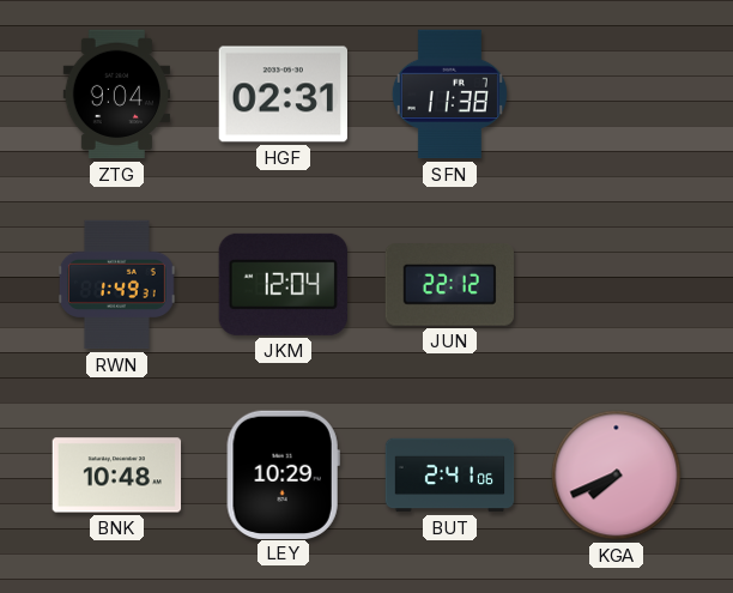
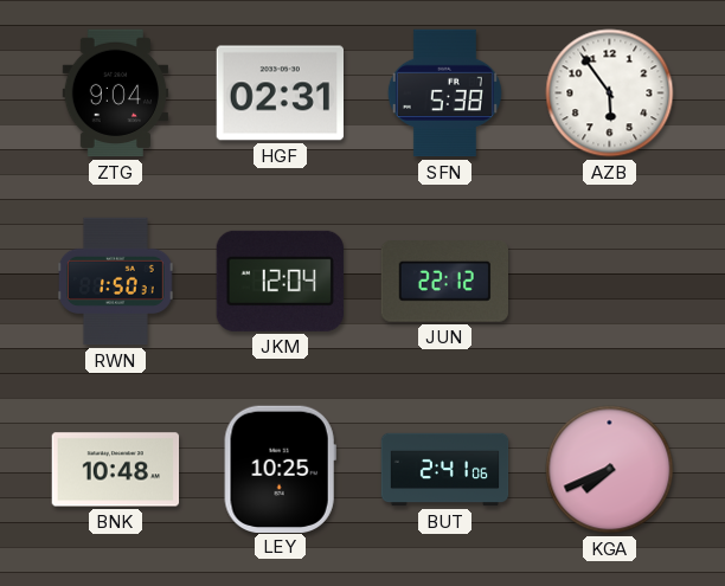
SFN: 11:38 -> 5:38 (444, 94)
AZB: none -> 5:54 (610, 94)
RWN: 1:49 -> 1:50 (115, 282)
LEY: 10:29 -> 10:25 (280, 469)
